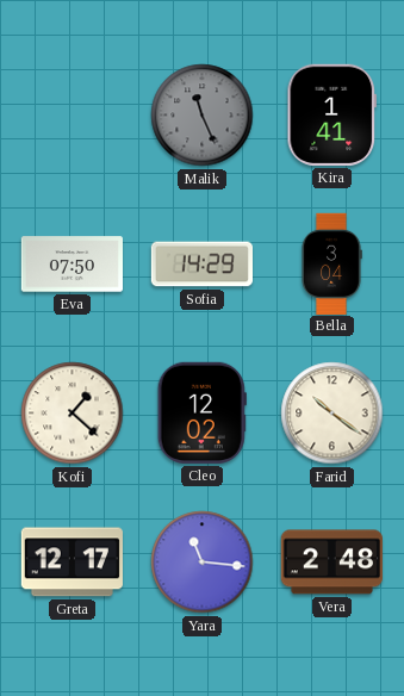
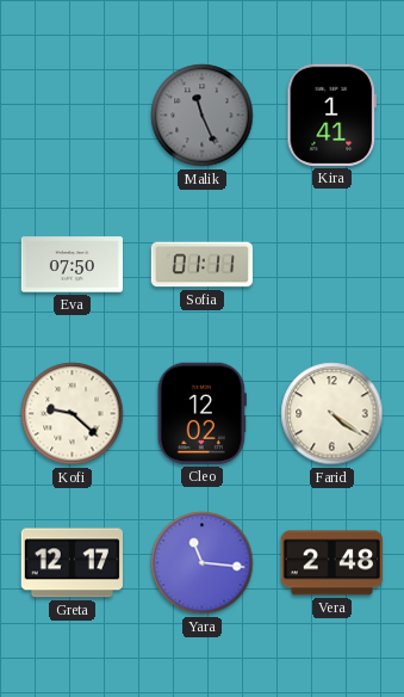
Sofia: 14:29 -> 01:11 (201, 265)
Bella: 3:04 -> none (331, 263)
Kofi: 1:22 -> 9:22 (73, 414)
Farid: 10:21 -> 4:21 (332, 414)
